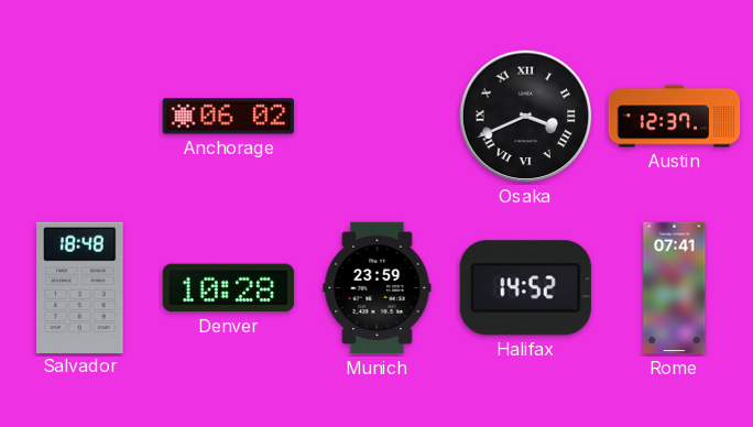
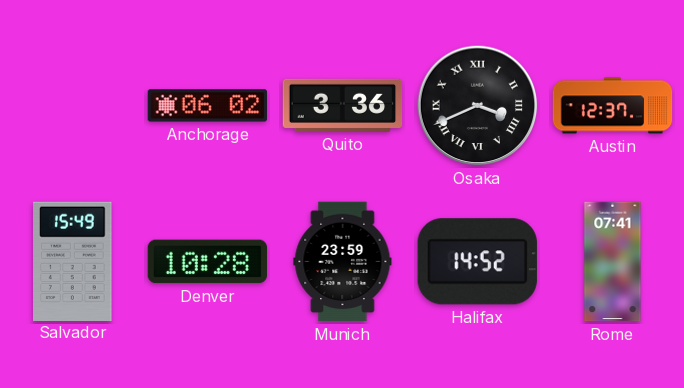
Quito: none -> 3:36 (343, 105)
Salvador: 18:48 -> 15:49 (73, 261)
